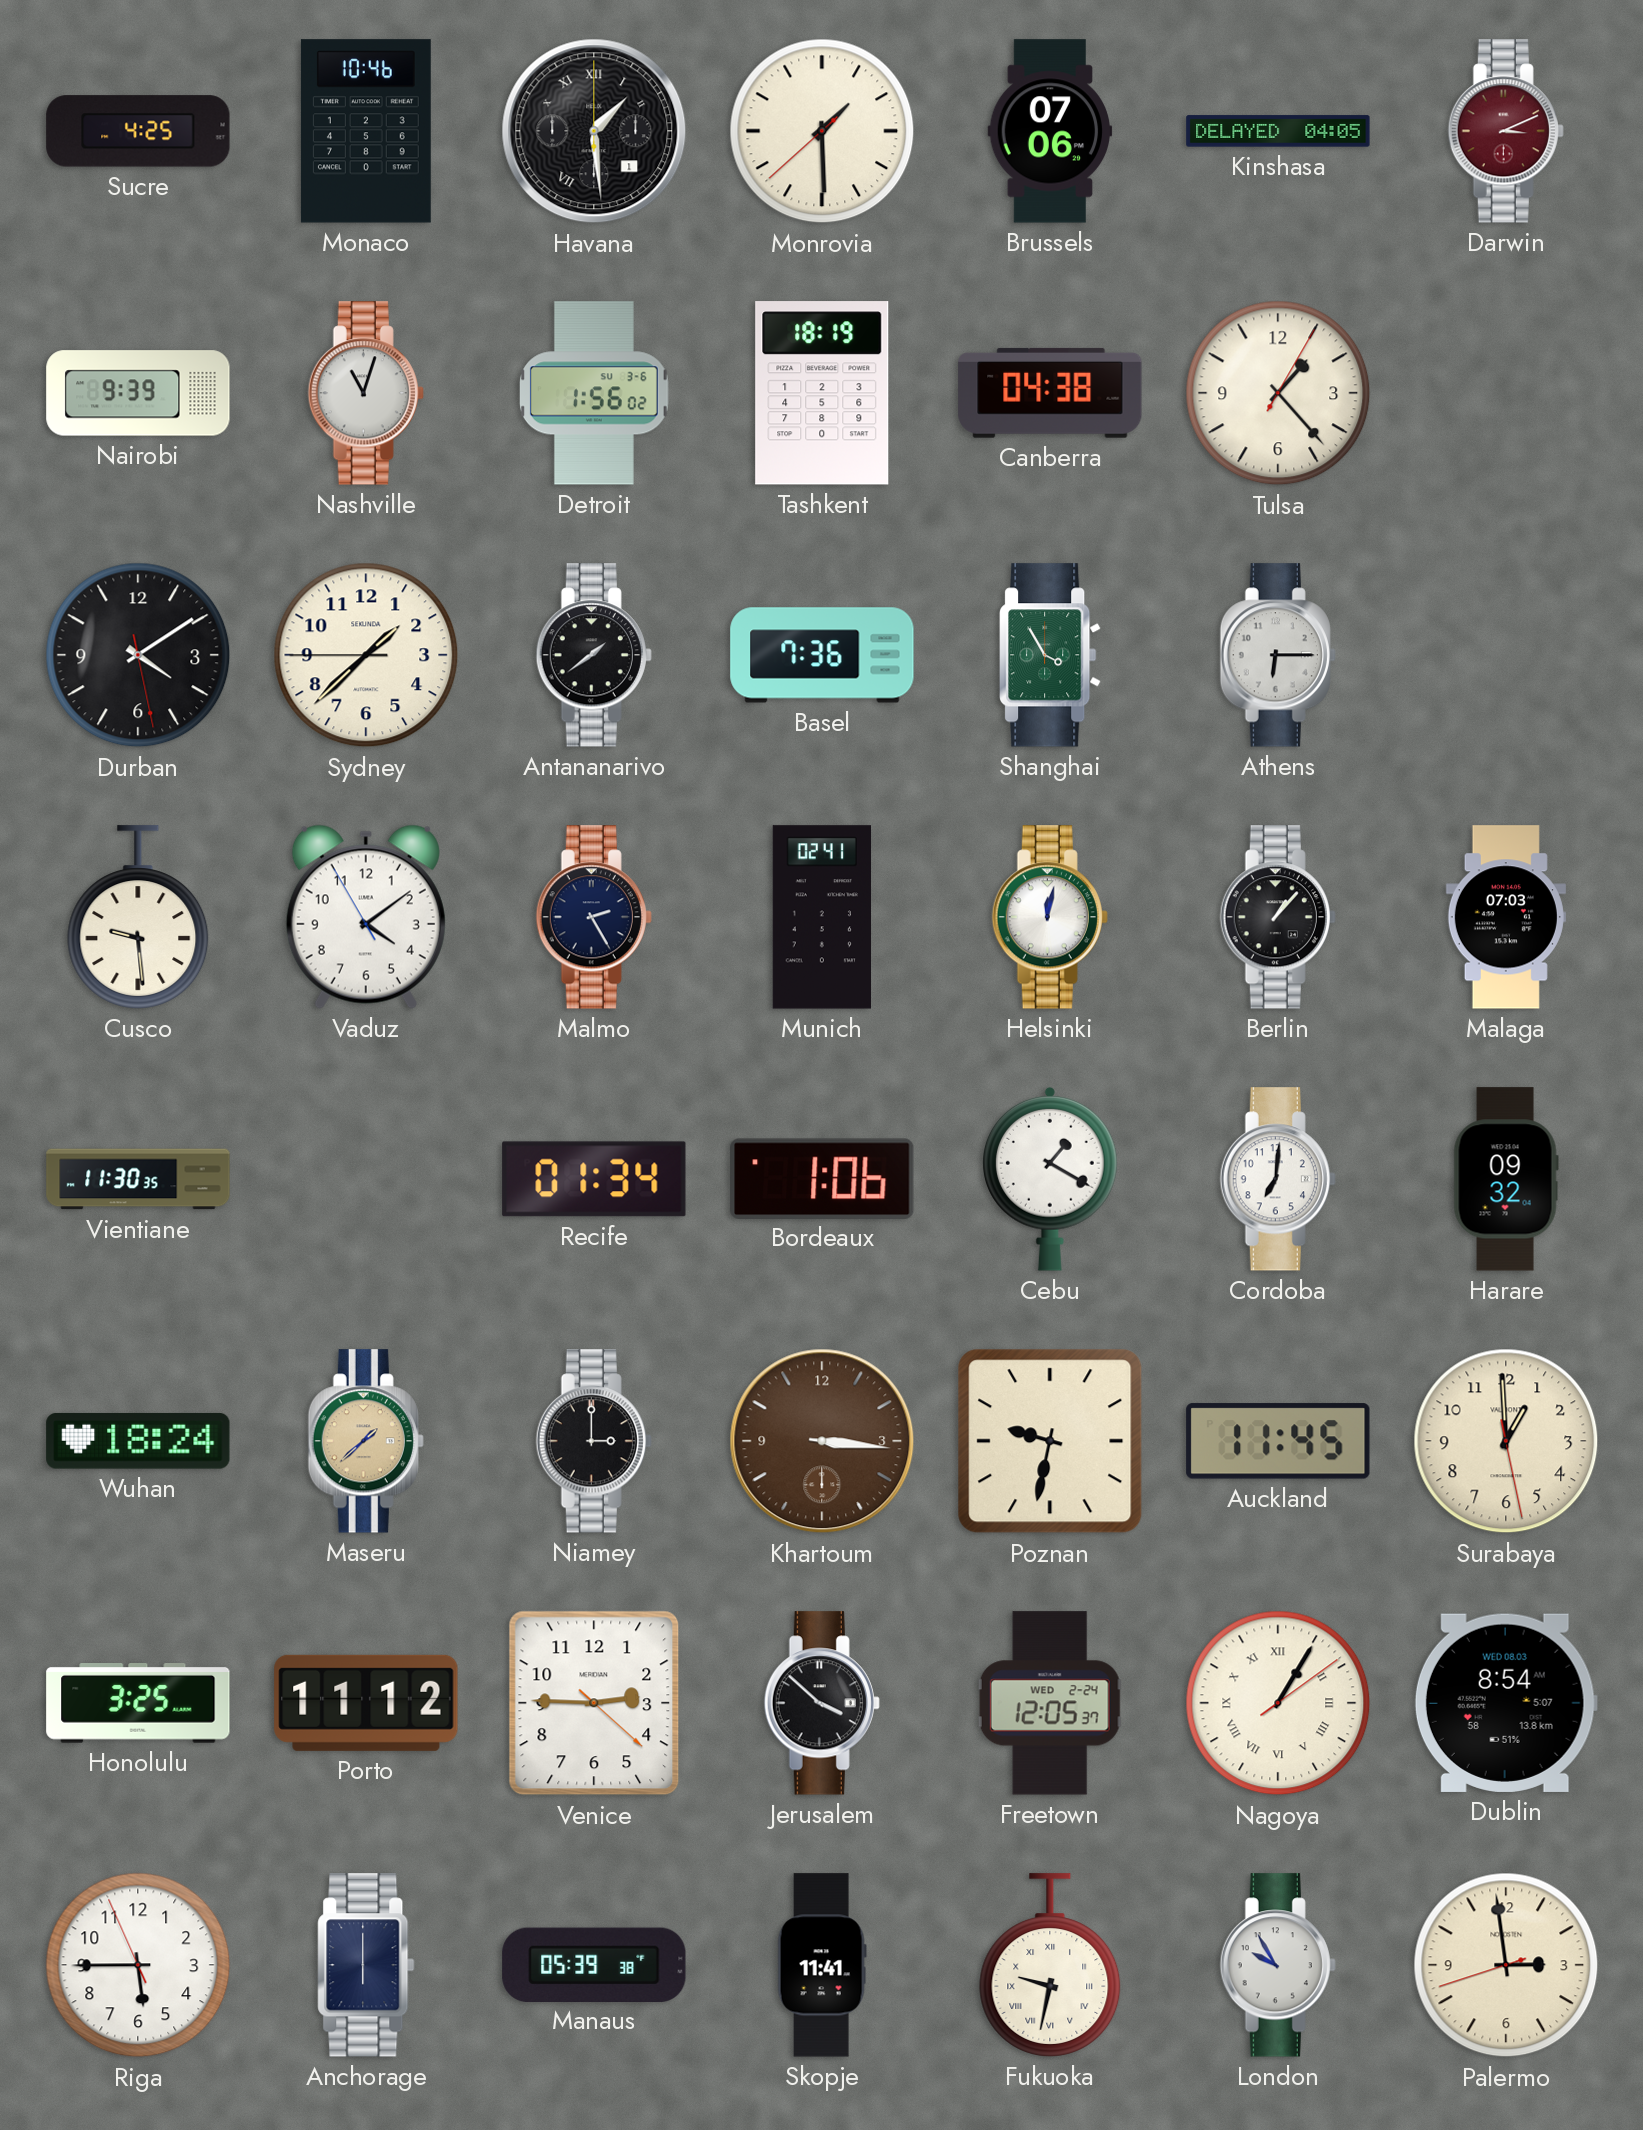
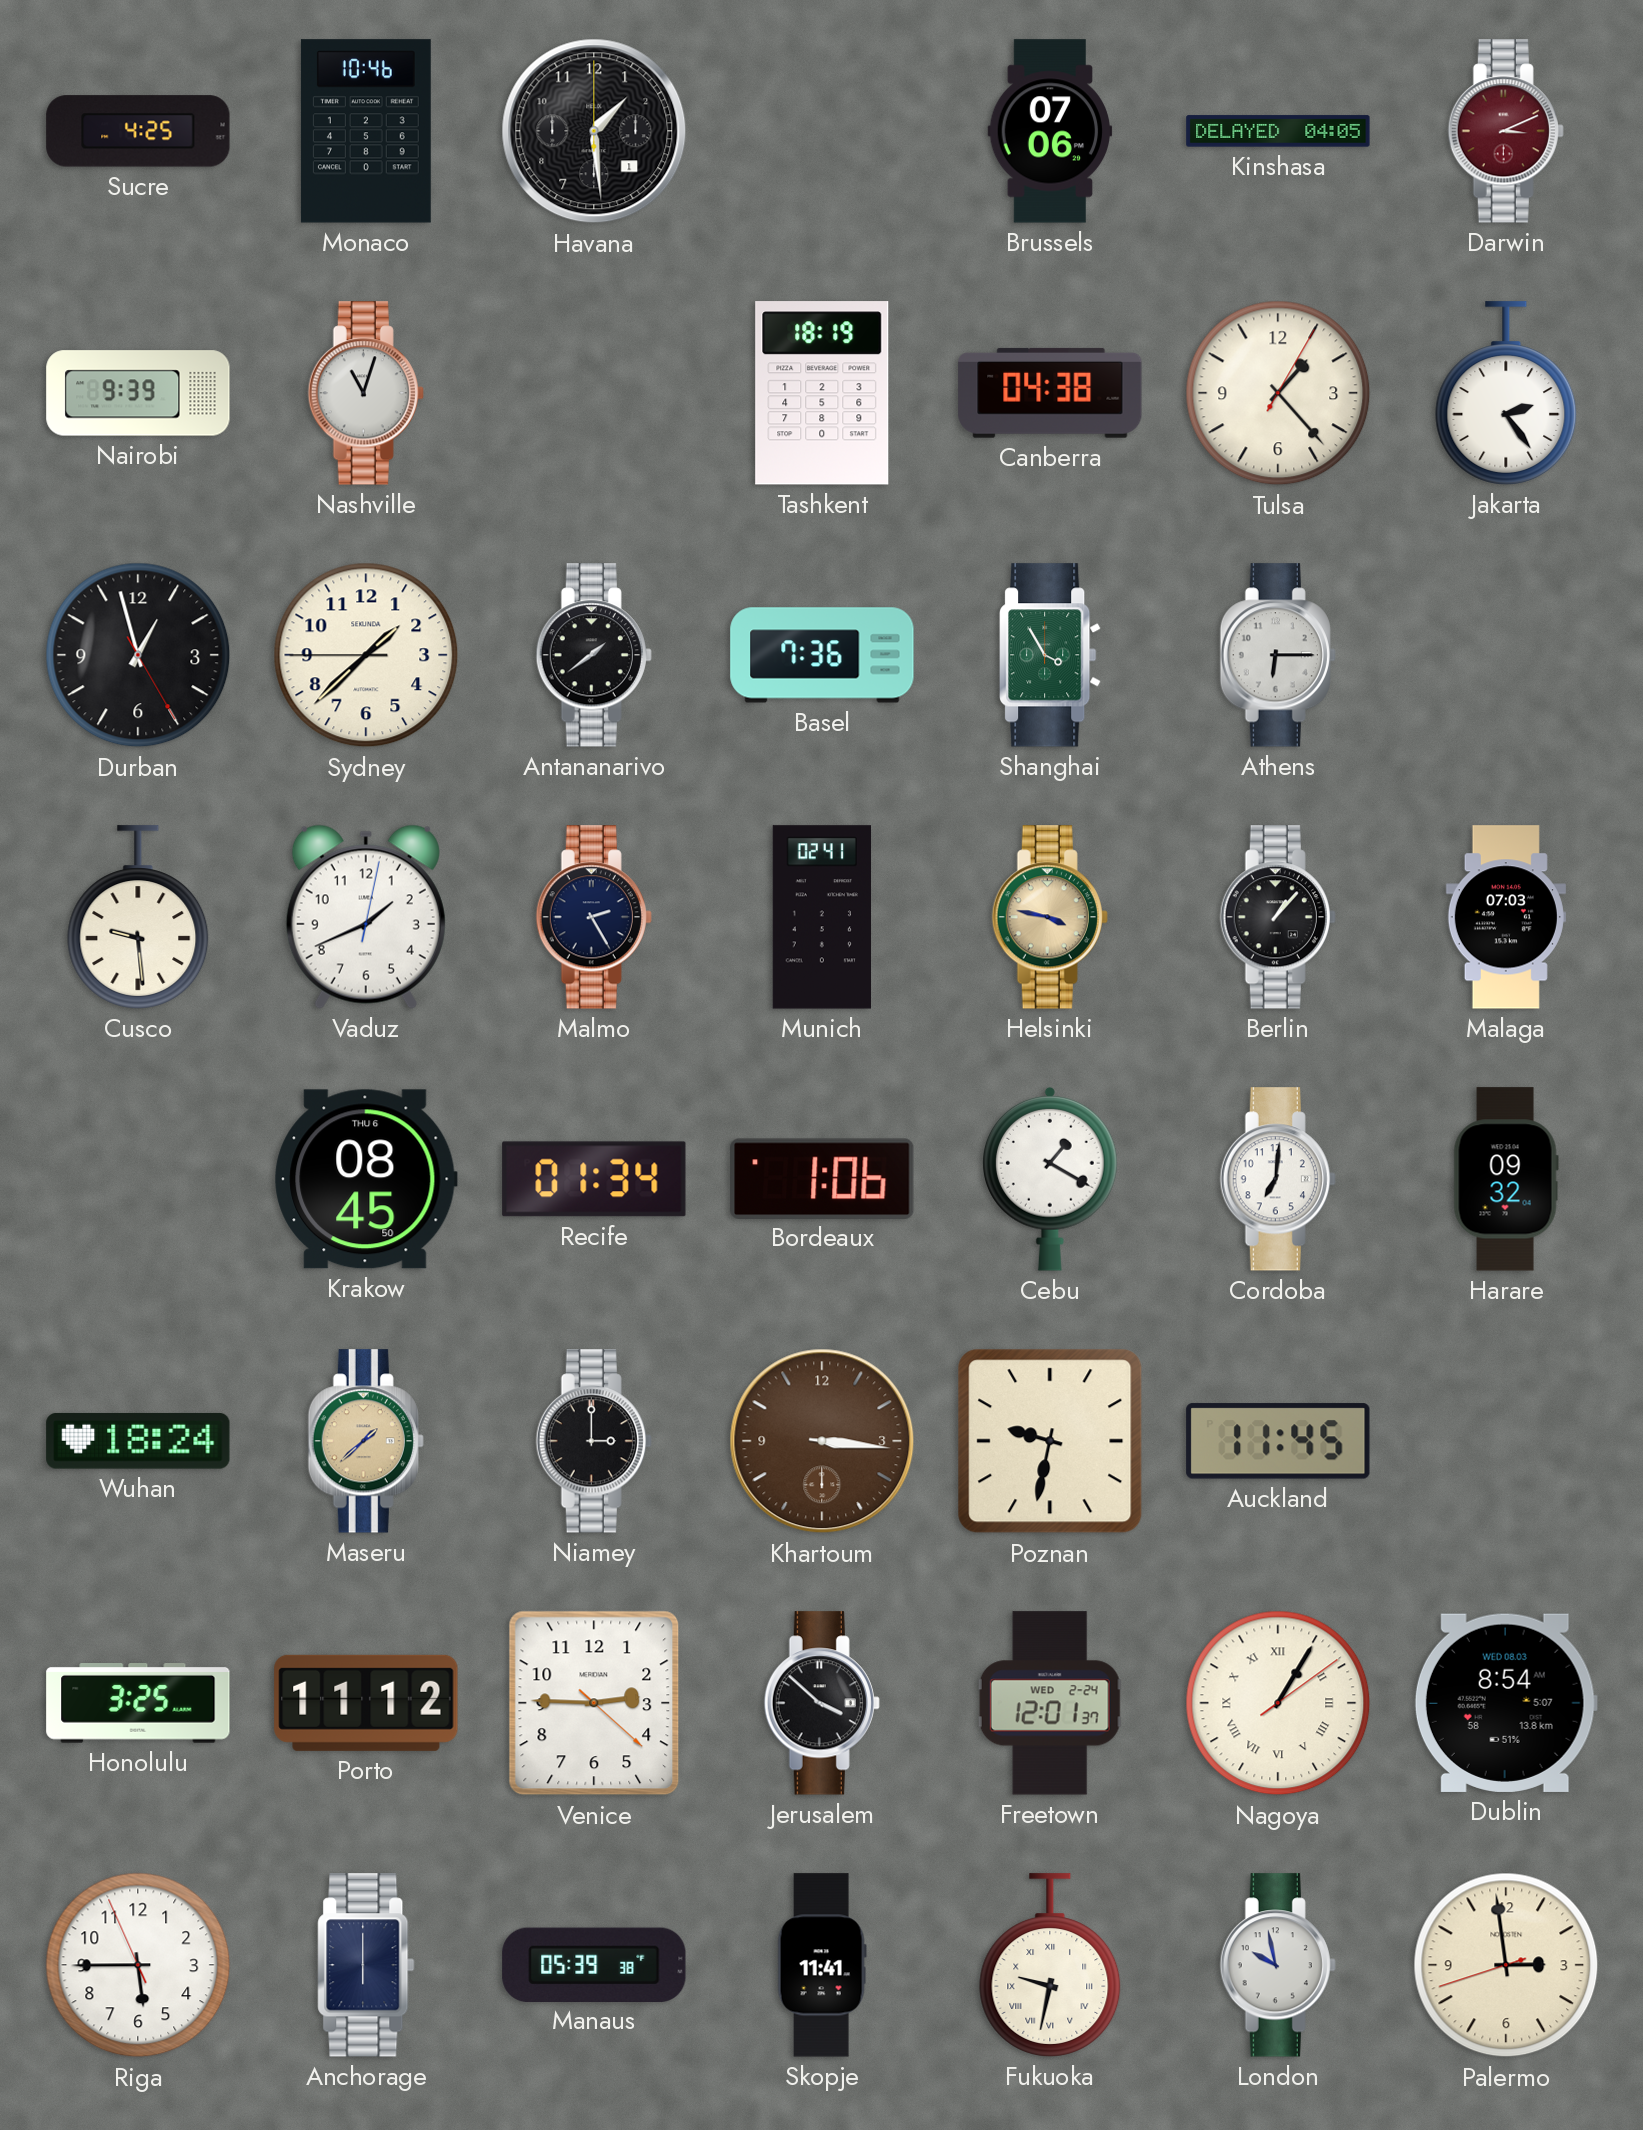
Havana numerals: Roman -> Arabic (594, 131)
Monrovia: 1:29 -> none (822, 131)
Detroit: 1:56 -> none (594, 393)
Jakarta: none -> 2:24 (1506, 393)
Durban: 4:09 -> 12:57 (138, 655)
Vaduz: 4:08 -> 1:41 (366, 917)
Helsinki: 12:02 -> 3:47 (1050, 917)
Helsinki dial: white -> champagne (1050, 917)
Vientiane: 11:30 -> none (138, 1179)
Krakow: none -> 08:45 (366, 1179)
Surabaya: 12:59 -> none (1506, 1441)
Freetown: 12:05 -> 12:01 (1050, 1703)
London: 9:55 -> 9:58 (1278, 1965)
